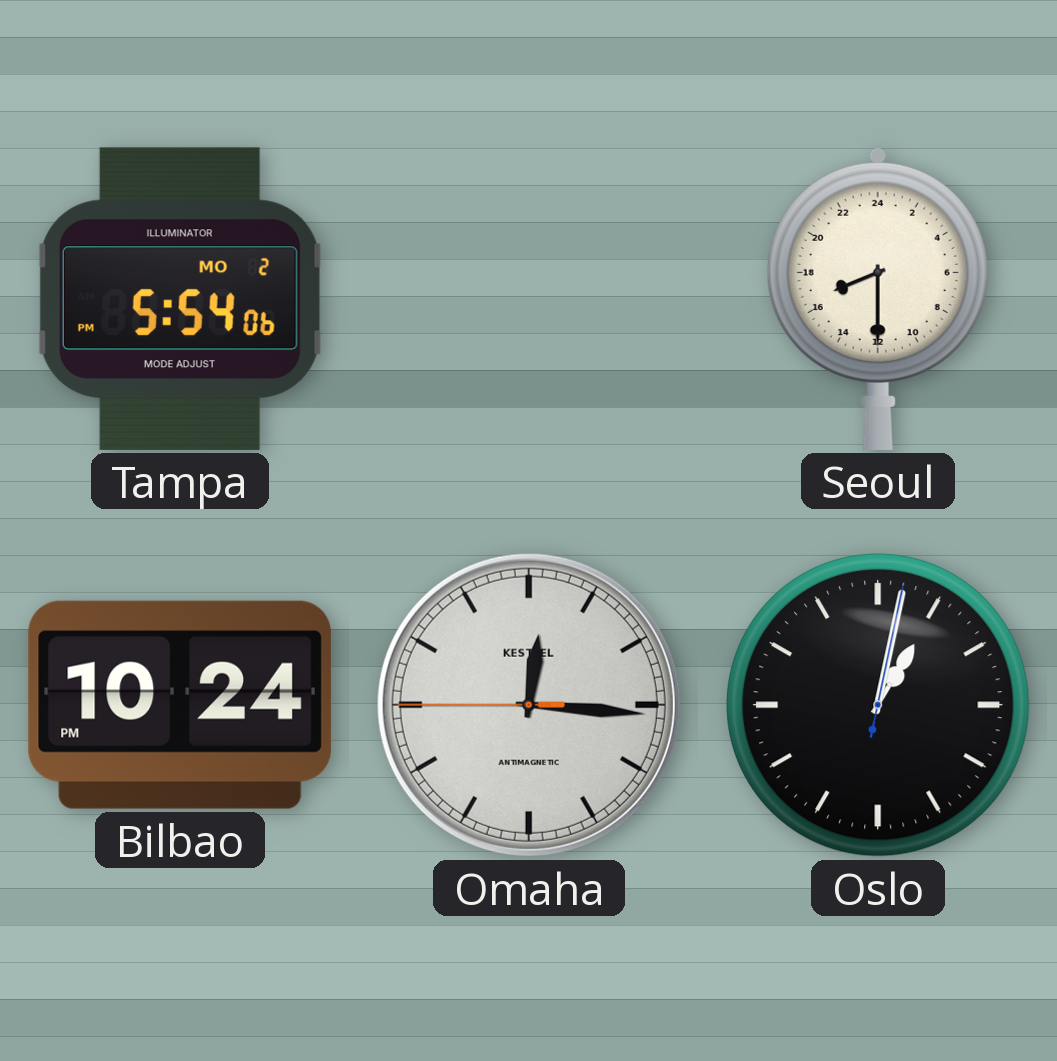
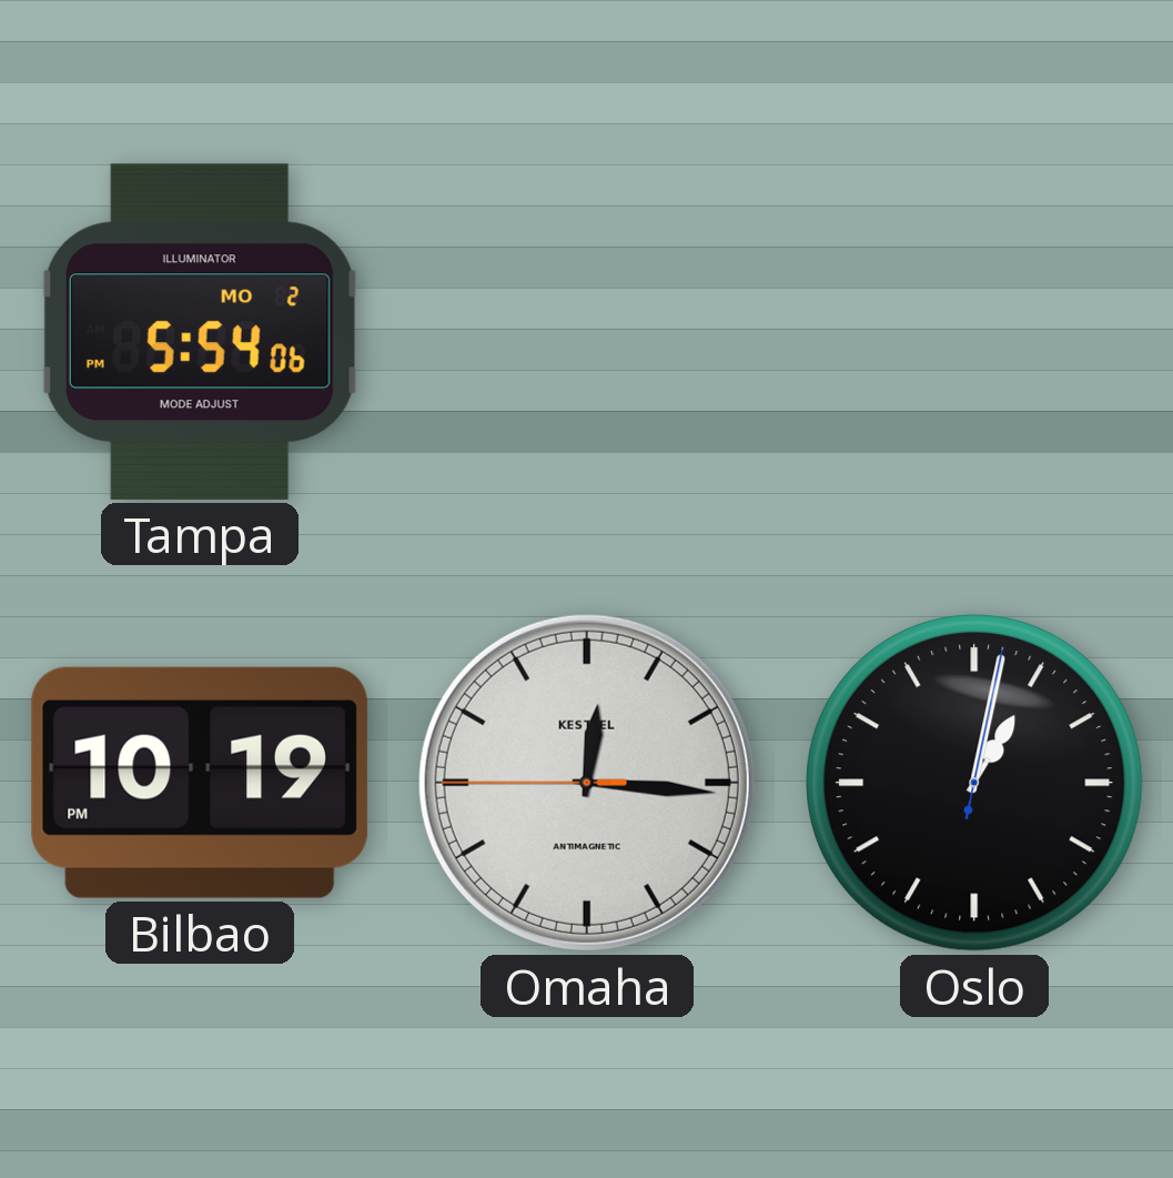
Seoul: 16:30 -> none (878, 298)
Bilbao: 10:24 -> 10:19 (200, 783)
